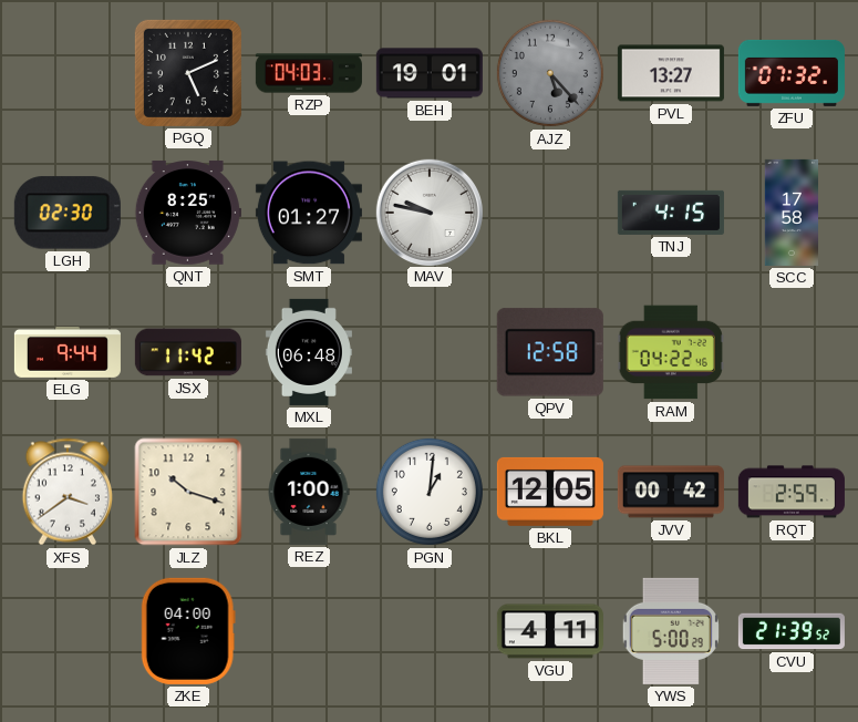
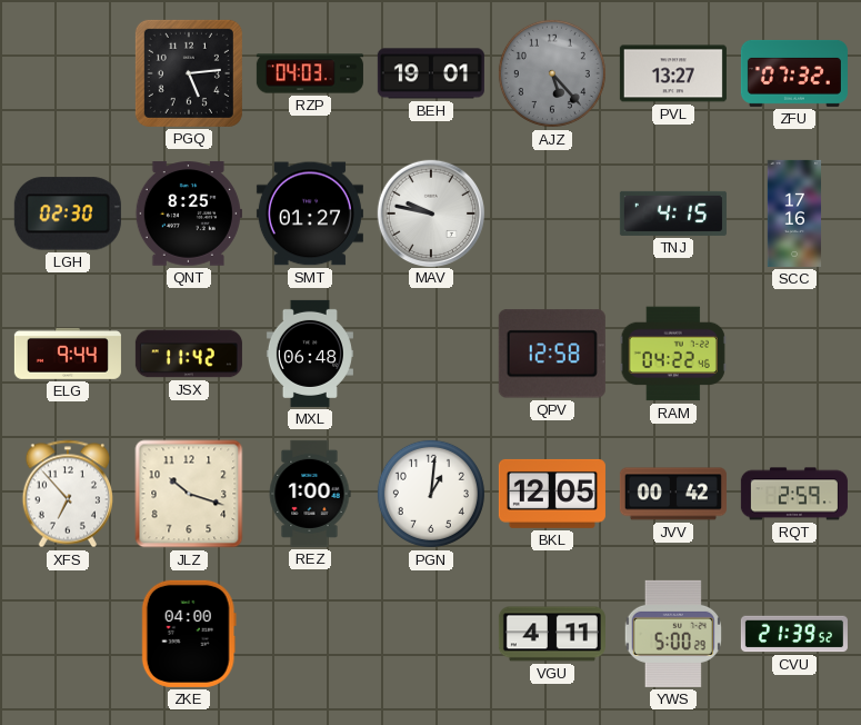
PGQ: 5:11 -> 5:14 (189, 73)
SCC: 17:58 -> 17:16 (794, 213)
XFS: 3:39 -> 6:53 (67, 494)
